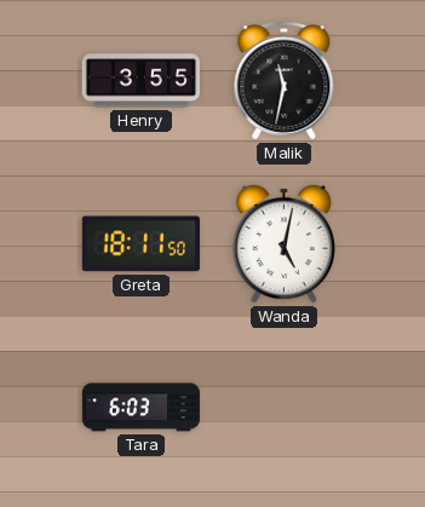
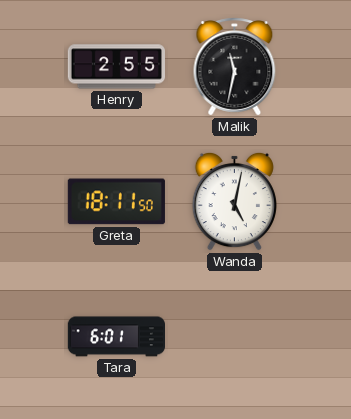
Henry: 3:55 -> 2:55 (116, 67)
Tara: 6:03 -> 6:01 (116, 337)
